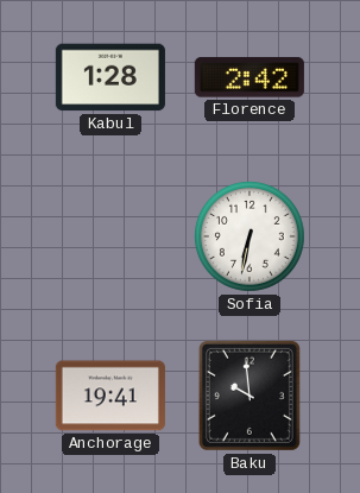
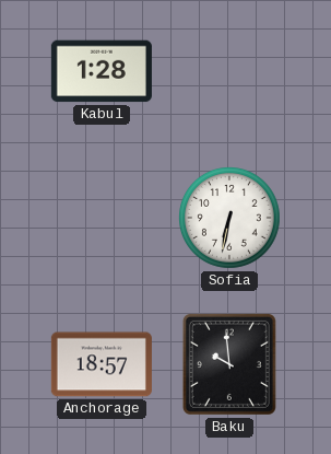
Florence: 2:42 -> none (250, 77)
Anchorage: 19:41 -> 18:57 (102, 364)
